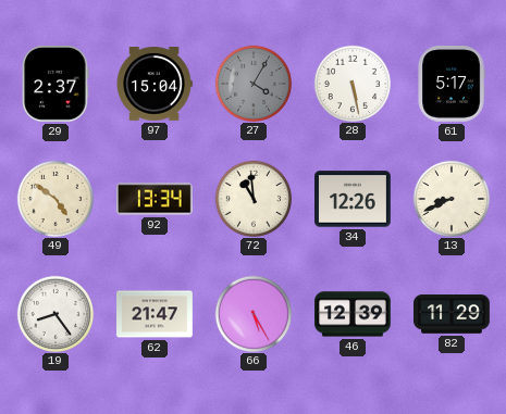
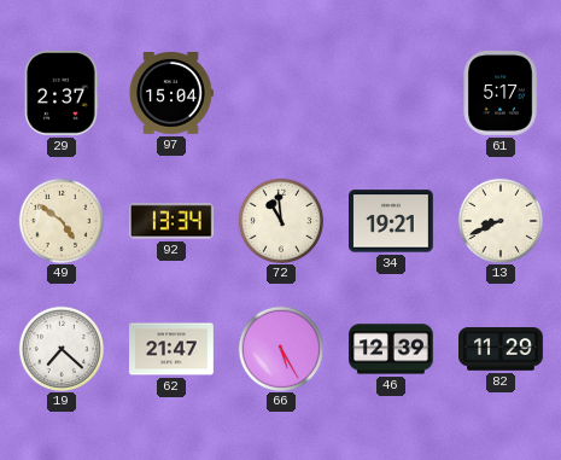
27: 4:05 -> none (252, 83)
28: 5:28 -> none (351, 83)
34: 12:26 -> 19:21 (392, 221)
19: 8:24 -> 7:22 (60, 348)
